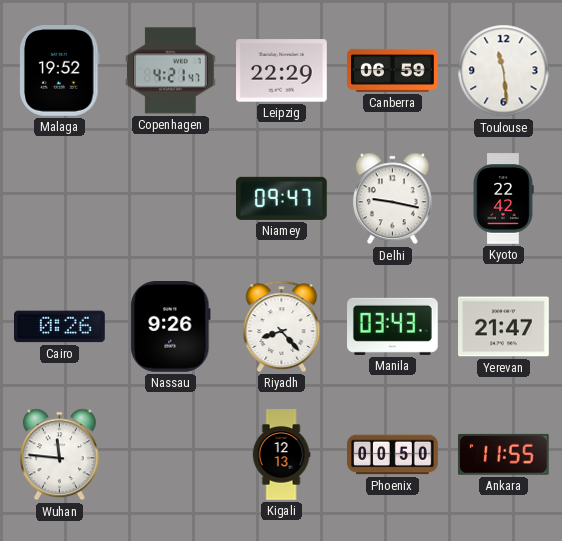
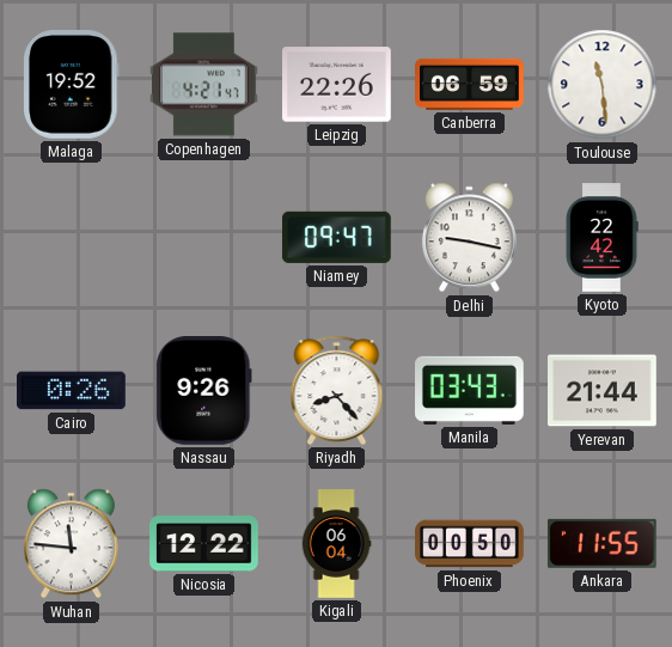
Leipzig: 22:29 -> 22:26 (337, 85)
Yerevan: 21:47 -> 21:44 (603, 391)
Nicosia: none -> 12:22 (204, 544)
Kigali: 12:13 -> 06:04 (336, 544)
